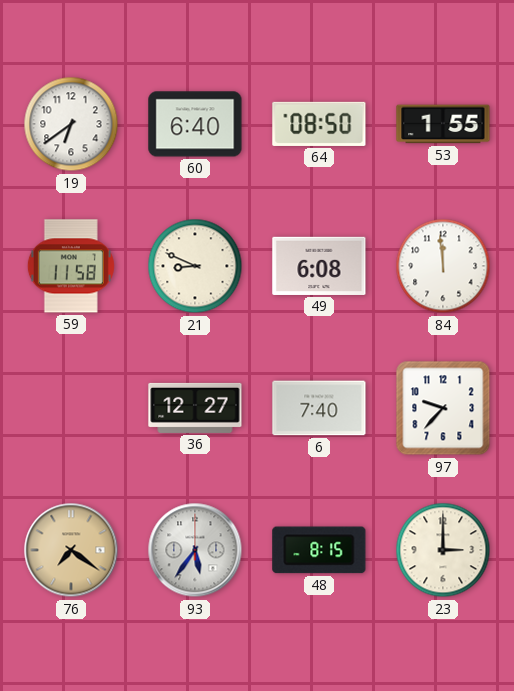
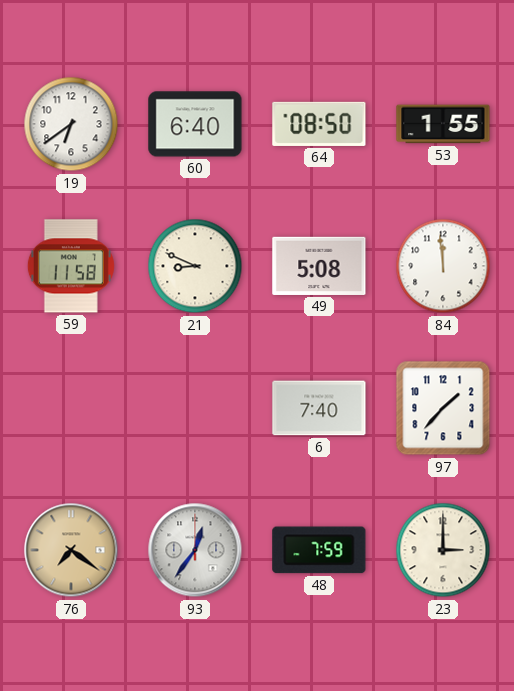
49: 6:08 -> 5:08 (319, 266)
36: 12:27 -> none (195, 408)
97: 9:37 -> 1:37 (443, 408)
93: 5:36 -> 12:36 (195, 550)
48: 8:15 -> 7:59 (319, 550)
